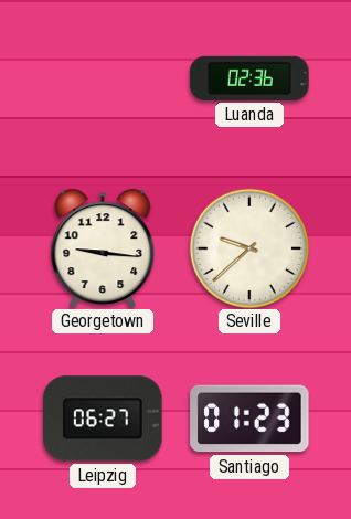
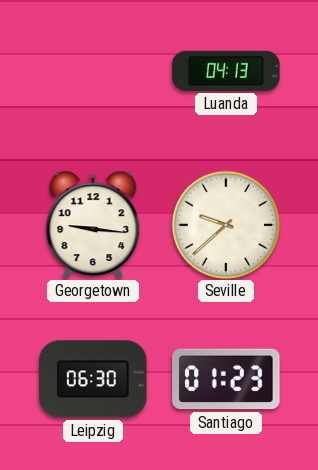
Luanda: 02:36 -> 04:13 (226, 71)
Leipzig: 06:27 -> 06:30 (93, 379)
